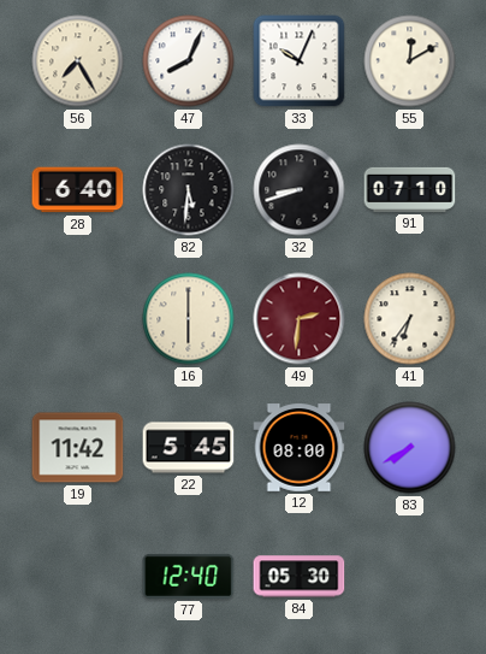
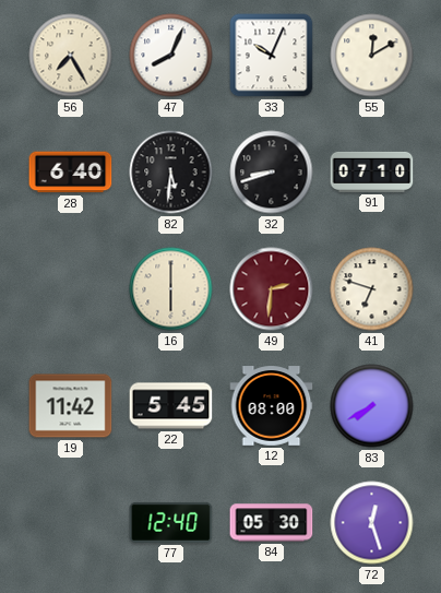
41: 6:36 -> 6:48 (372, 289)
72: none -> 12:27 (372, 523)
